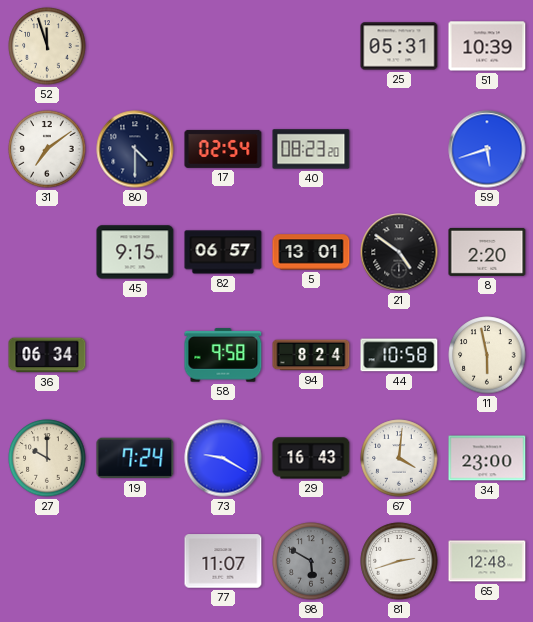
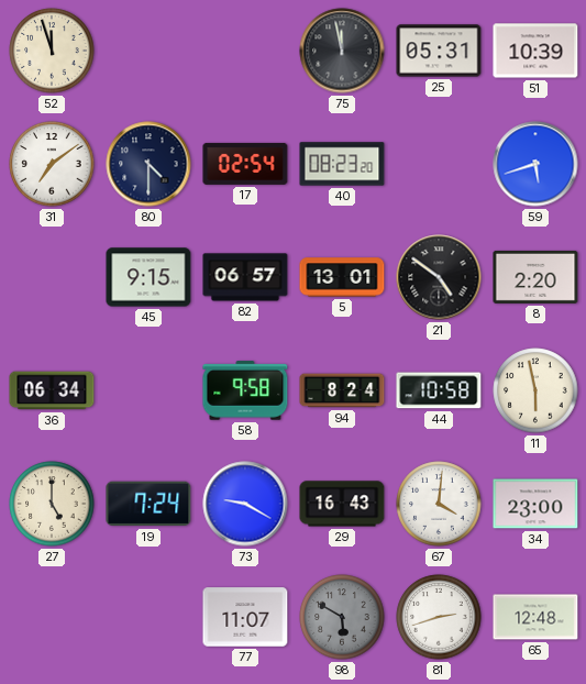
75: none -> 11:58 (342, 51)
27: 10:00 -> 5:00 (52, 504)
